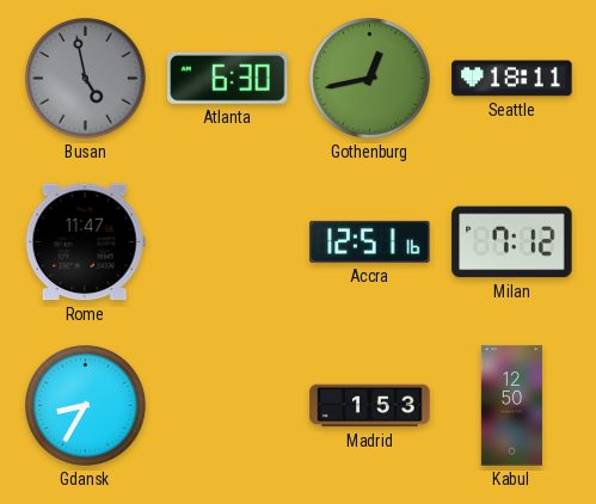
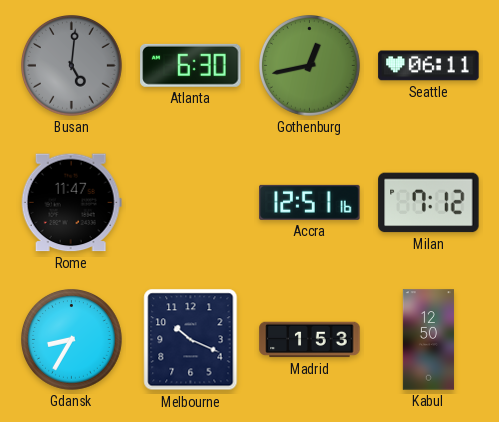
Busan: 4:58 -> 5:01 (72, 66)
Seattle: 18:11 -> 06:11 (429, 66)
Melbourne: none -> 10:19 (191, 340)
